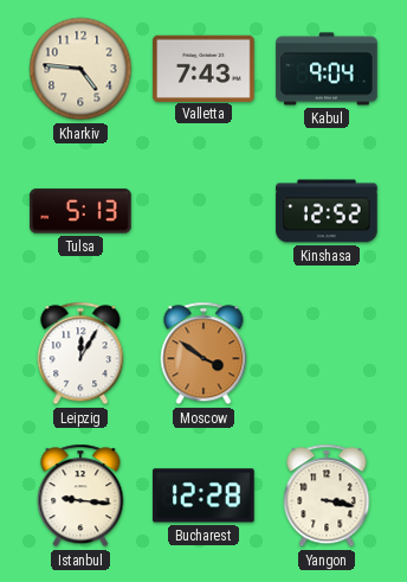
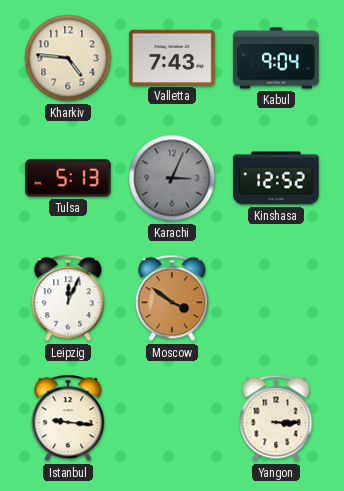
Karachi: none -> 3:04 (172, 178)
Leipzig: 12:05 -> 12:04 (68, 298)
Bucharest: 12:28 -> none (204, 495)
Yangon: 3:17 -> 3:15 (276, 418)
